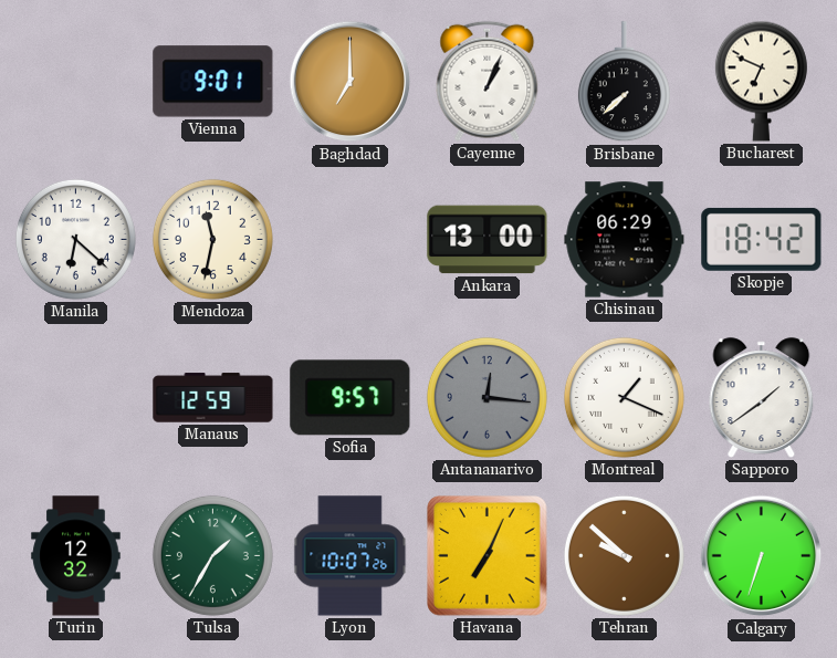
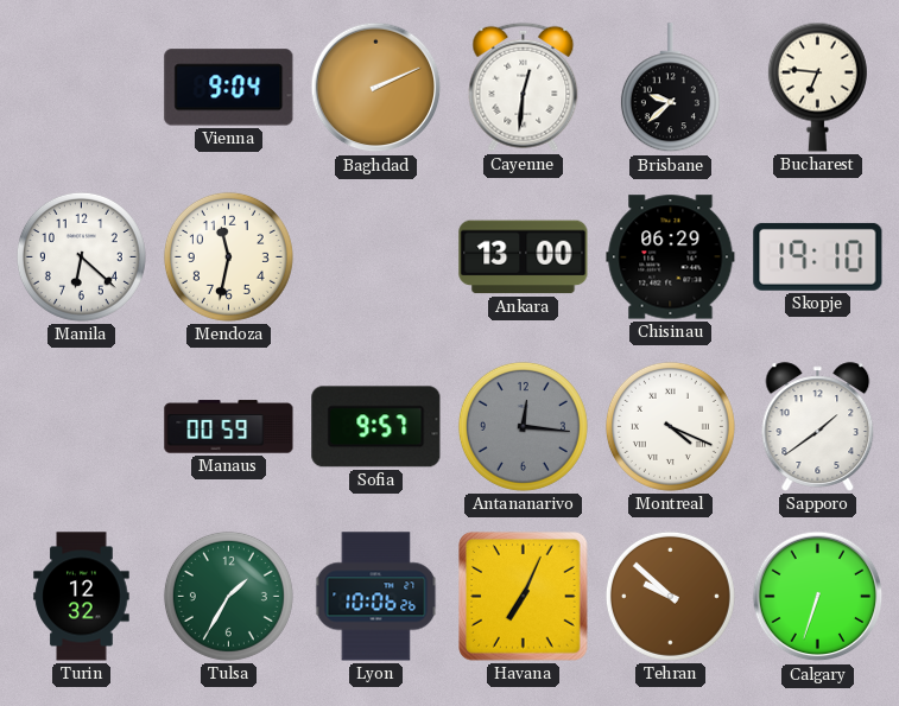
Vienna: 9:01 -> 9:04 (229, 88)
Baghdad: 7:00 -> 2:11 (376, 88)
Cayenne: 1:04 -> 12:31 (524, 87)
Brisbane: 7:38 -> 9:38 (670, 88)
Bucharest: 6:49 -> 6:46 (817, 87)
Skopje: 18:42 -> 19:10 (818, 256)
Manaus: 12:59 -> 00:59 (229, 427)
Montreal: 1:19 -> 4:19 (670, 426)
Lyon: 10:07 -> 10:06 (376, 597)
